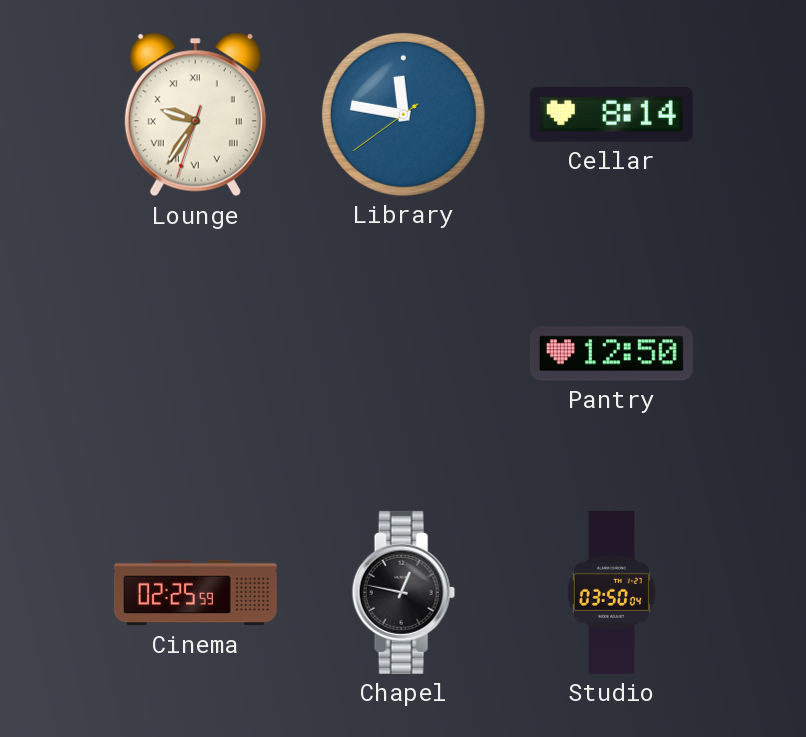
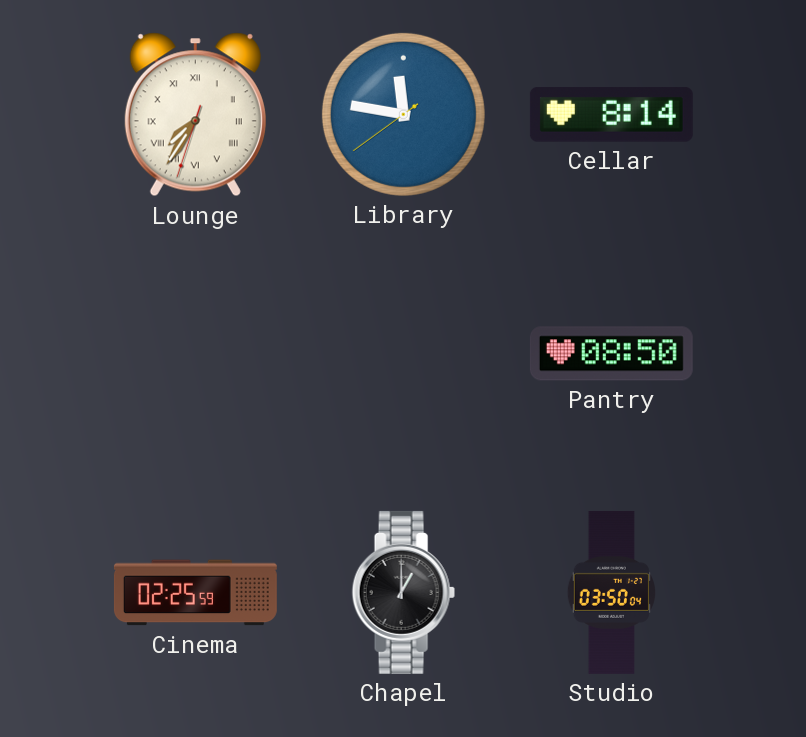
Lounge: 9:35 -> 7:35 (195, 115)
Pantry: 12:50 -> 08:50 (611, 354)
Chapel: 12:47 -> 1:00 (403, 592)
